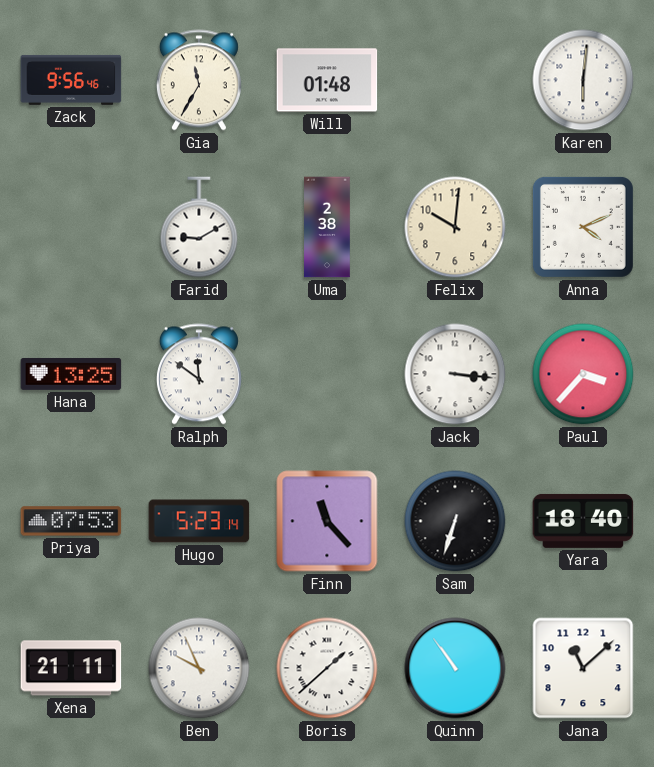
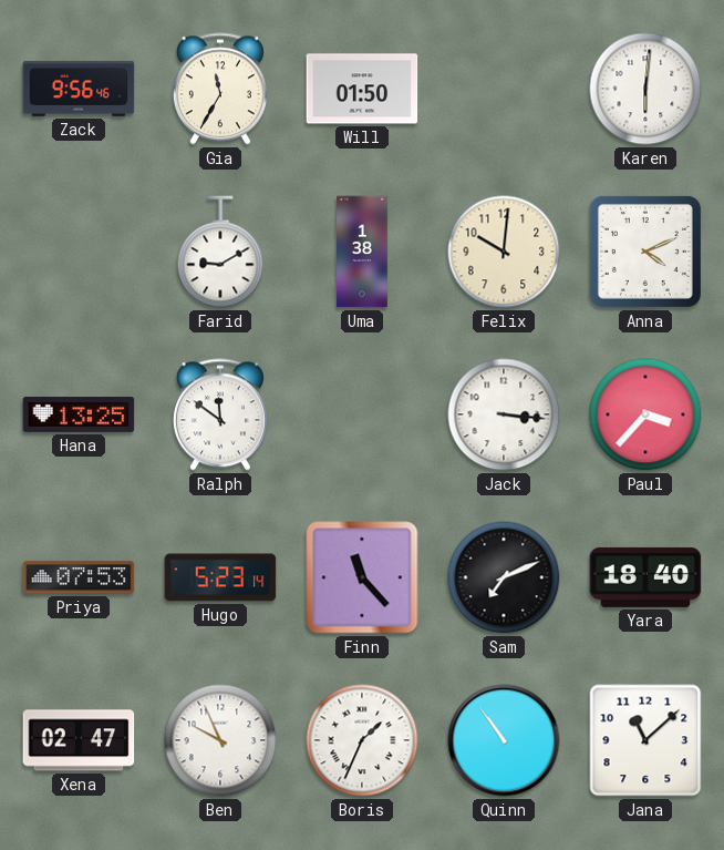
Will: 01:48 -> 01:50 (362, 89)
Uma: 2:38 -> 1:38 (362, 252)
Sam: 6:33 -> 7:11 (504, 577)
Xena: 21:11 -> 02:47 (79, 740)
Boris: 1:38 -> 1:34 (362, 740)
